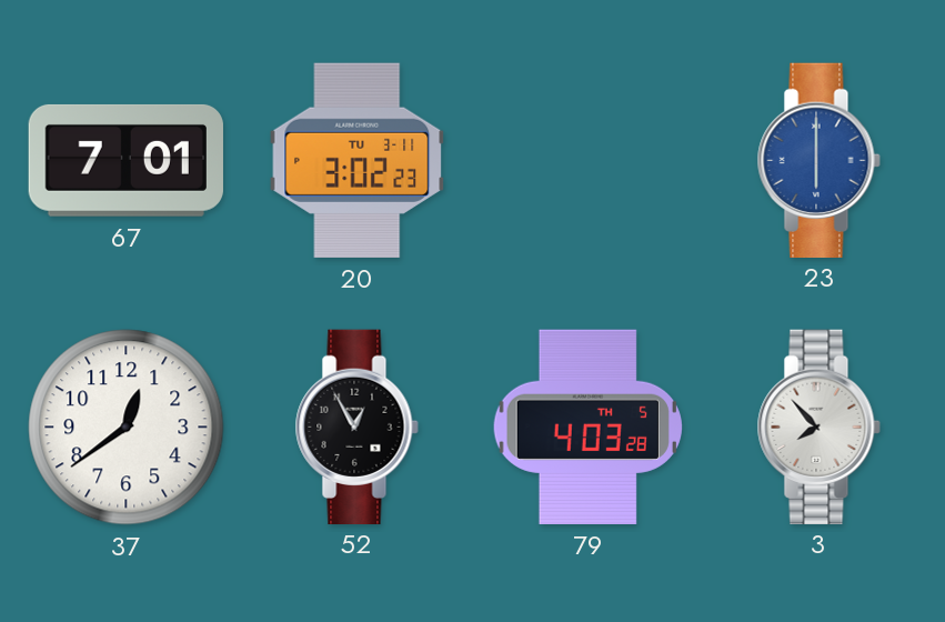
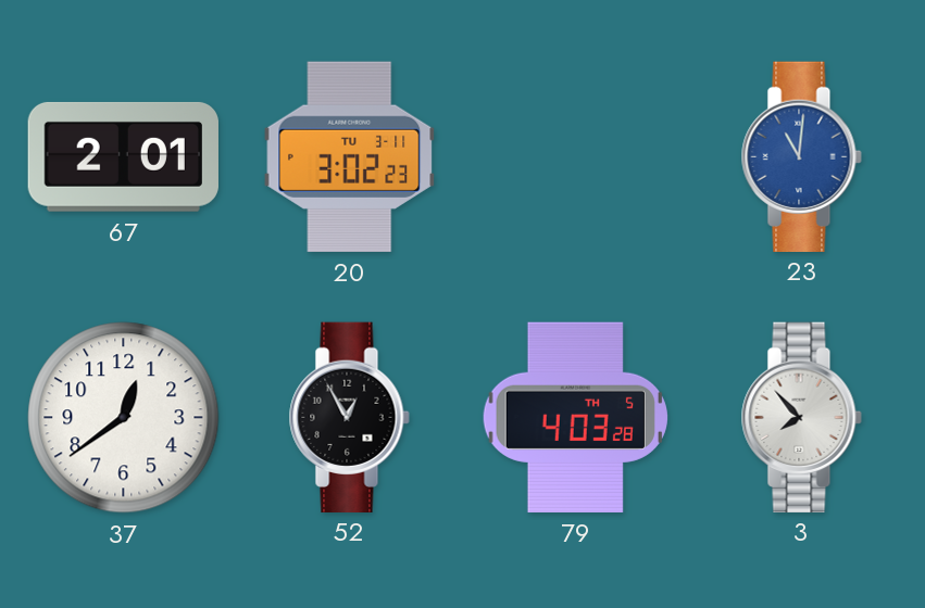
67: 7:01 -> 2:01 (123, 156)
23: 6:00 -> 11:01 (801, 156)
